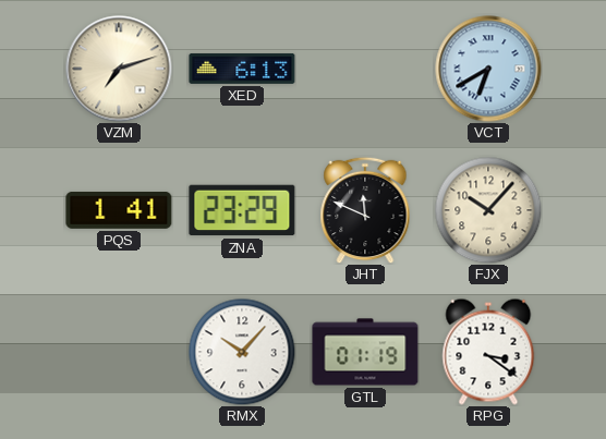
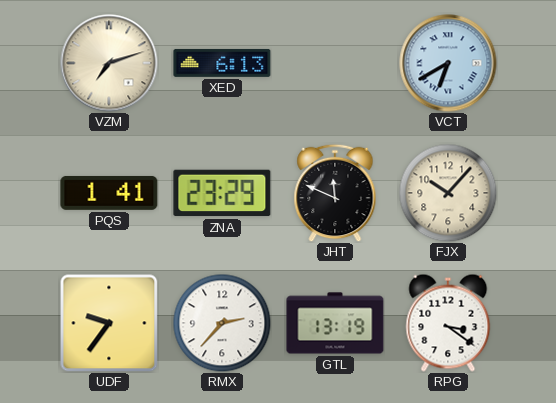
UDF: none -> 9:36 (109, 323)
RMX: 10:07 -> 2:37 (222, 323)
GTL: 01:19 -> 13:19 (335, 323)
